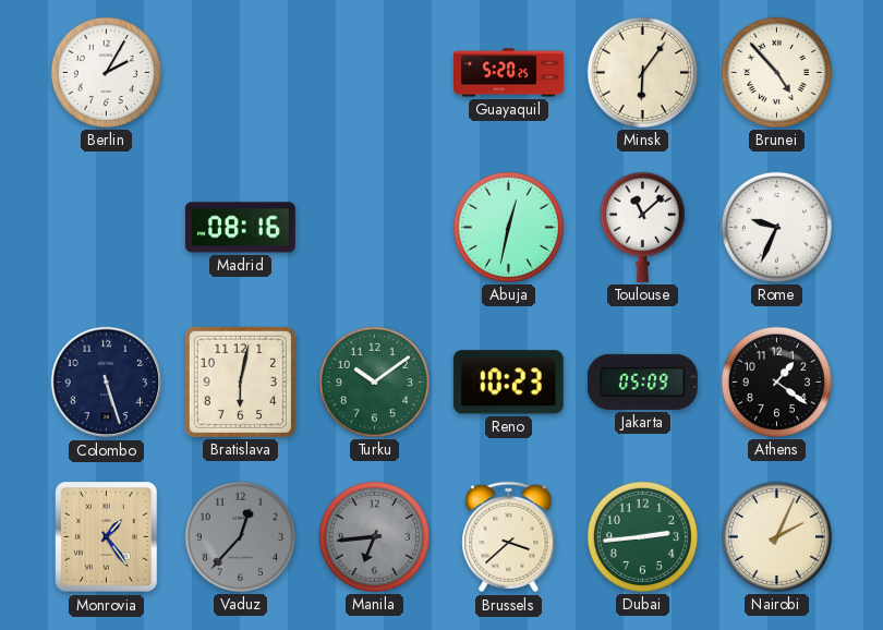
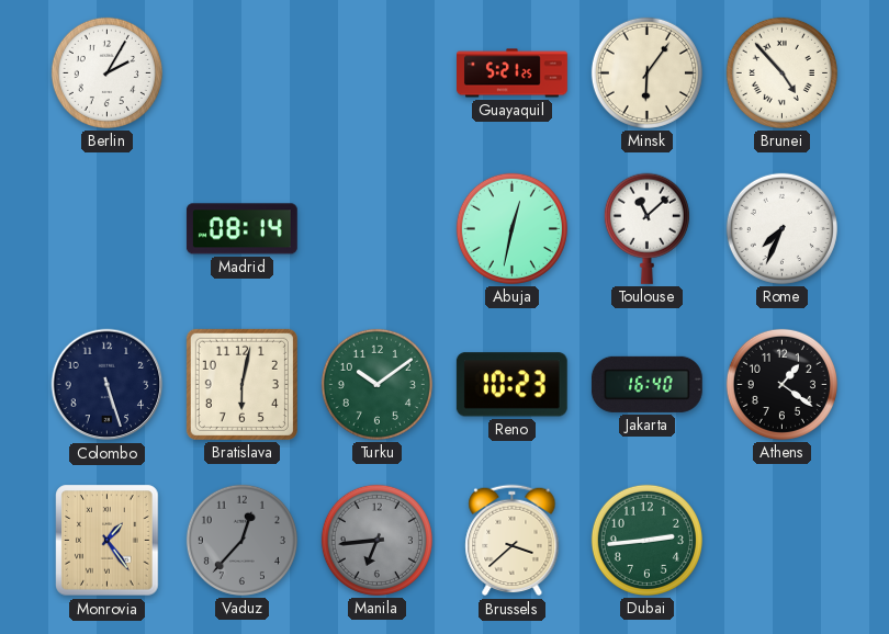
Guayaquil: 5:20 -> 5:21 (513, 73)
Madrid: 08:16 -> 08:14 (241, 229)
Rome: 9:34 -> 7:34 (781, 228)
Jakarta: 05:09 -> 16:40 (646, 384)
Nairobi: 2:04 -> none (776, 536)
